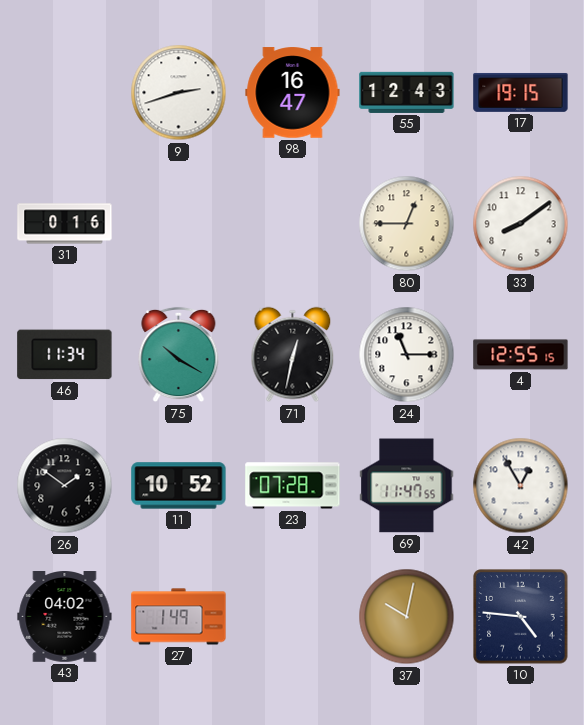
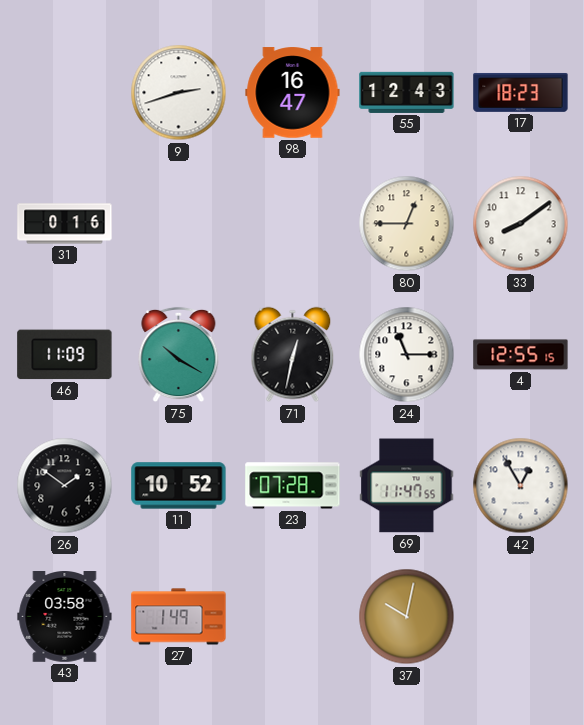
17: 19:15 -> 18:23 (521, 92)
46: 11:34 -> 11:09 (65, 355)
43: 04:02 -> 03:58 (65, 617)
10: 4:46 -> none (521, 617)
